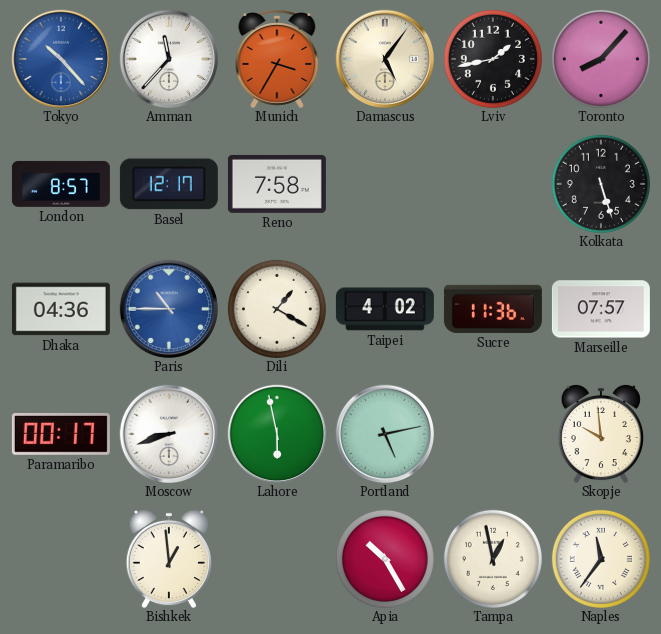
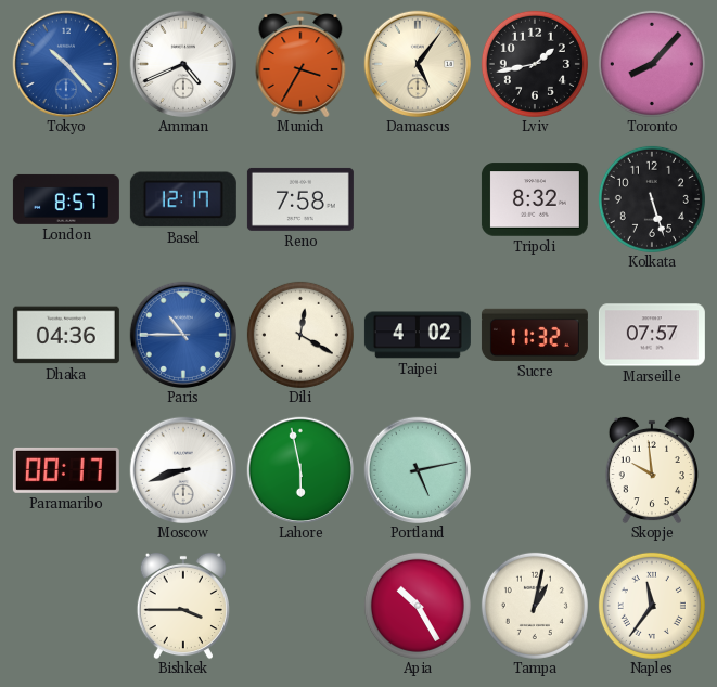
Amman: 11:37 -> 4:41 (182, 63)
Tripoli: none -> 8:32 (535, 199)
Dili: 1:20 -> 12:20 (300, 335)
Sucre: 11:36 -> 11:32 (535, 335)
Bishkek: 12:59 -> 3:45 (183, 606)
Tampa: 12:58 -> 1:02 (535, 606)
